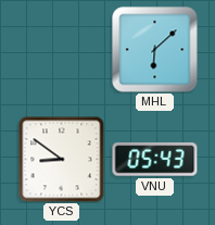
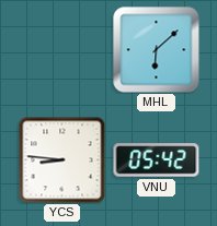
YCS: 8:51 -> 8:46 (62, 160)
VNU: 05:43 -> 05:42 (157, 160)
